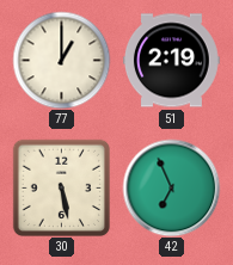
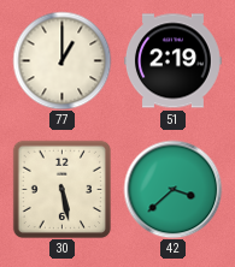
42: 6:56 -> 3:38 (172, 189)
